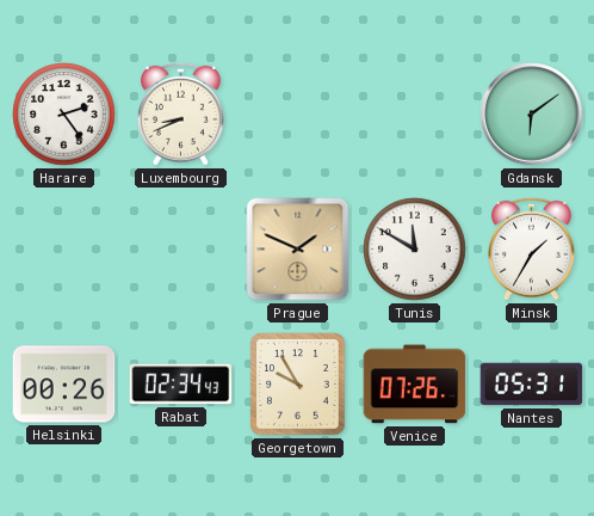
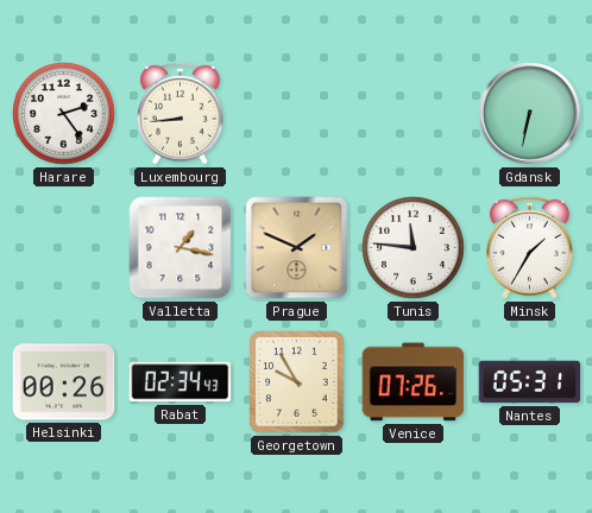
Luxembourg: 8:41 -> 8:44 (180, 113)
Gdansk: 6:09 -> 6:32 (530, 114)
Valletta: none -> 1:17 (181, 248)
Tunis: 11:50 -> 11:46 (414, 248)
